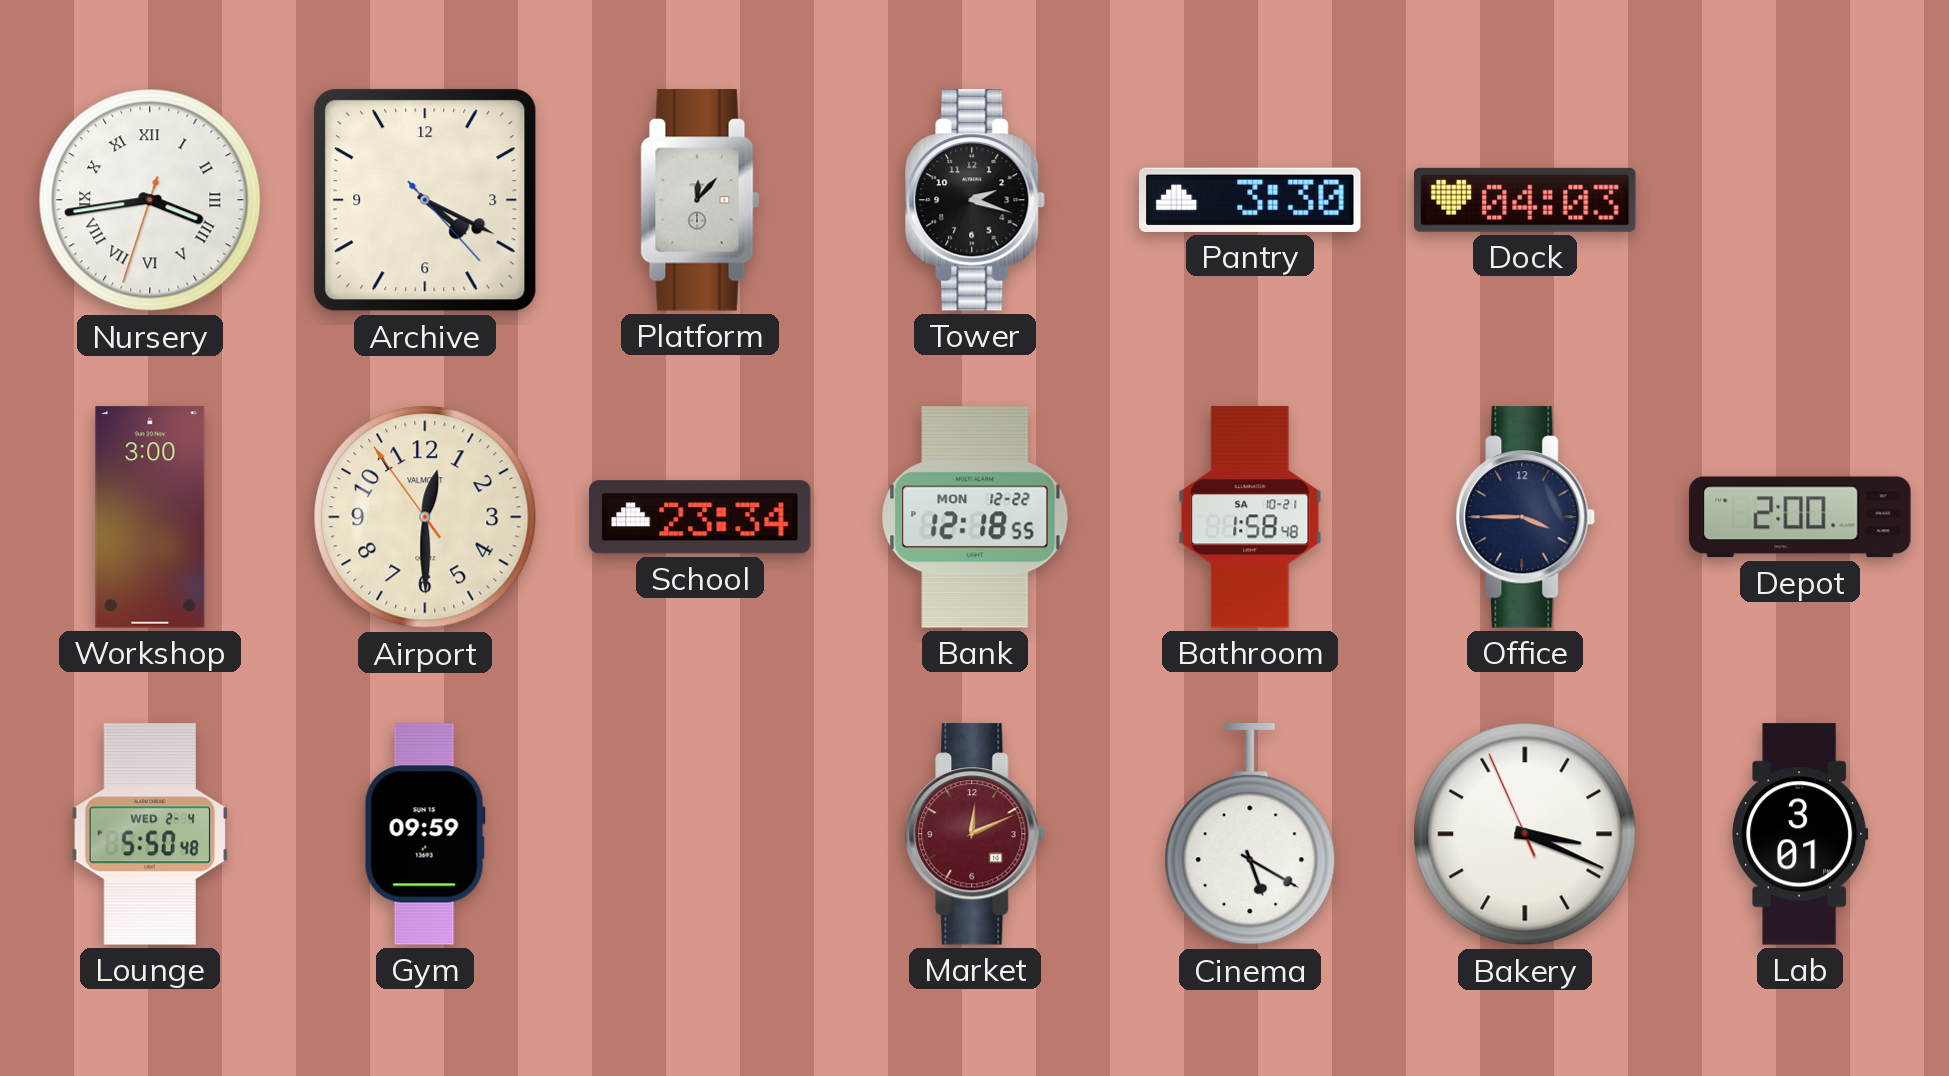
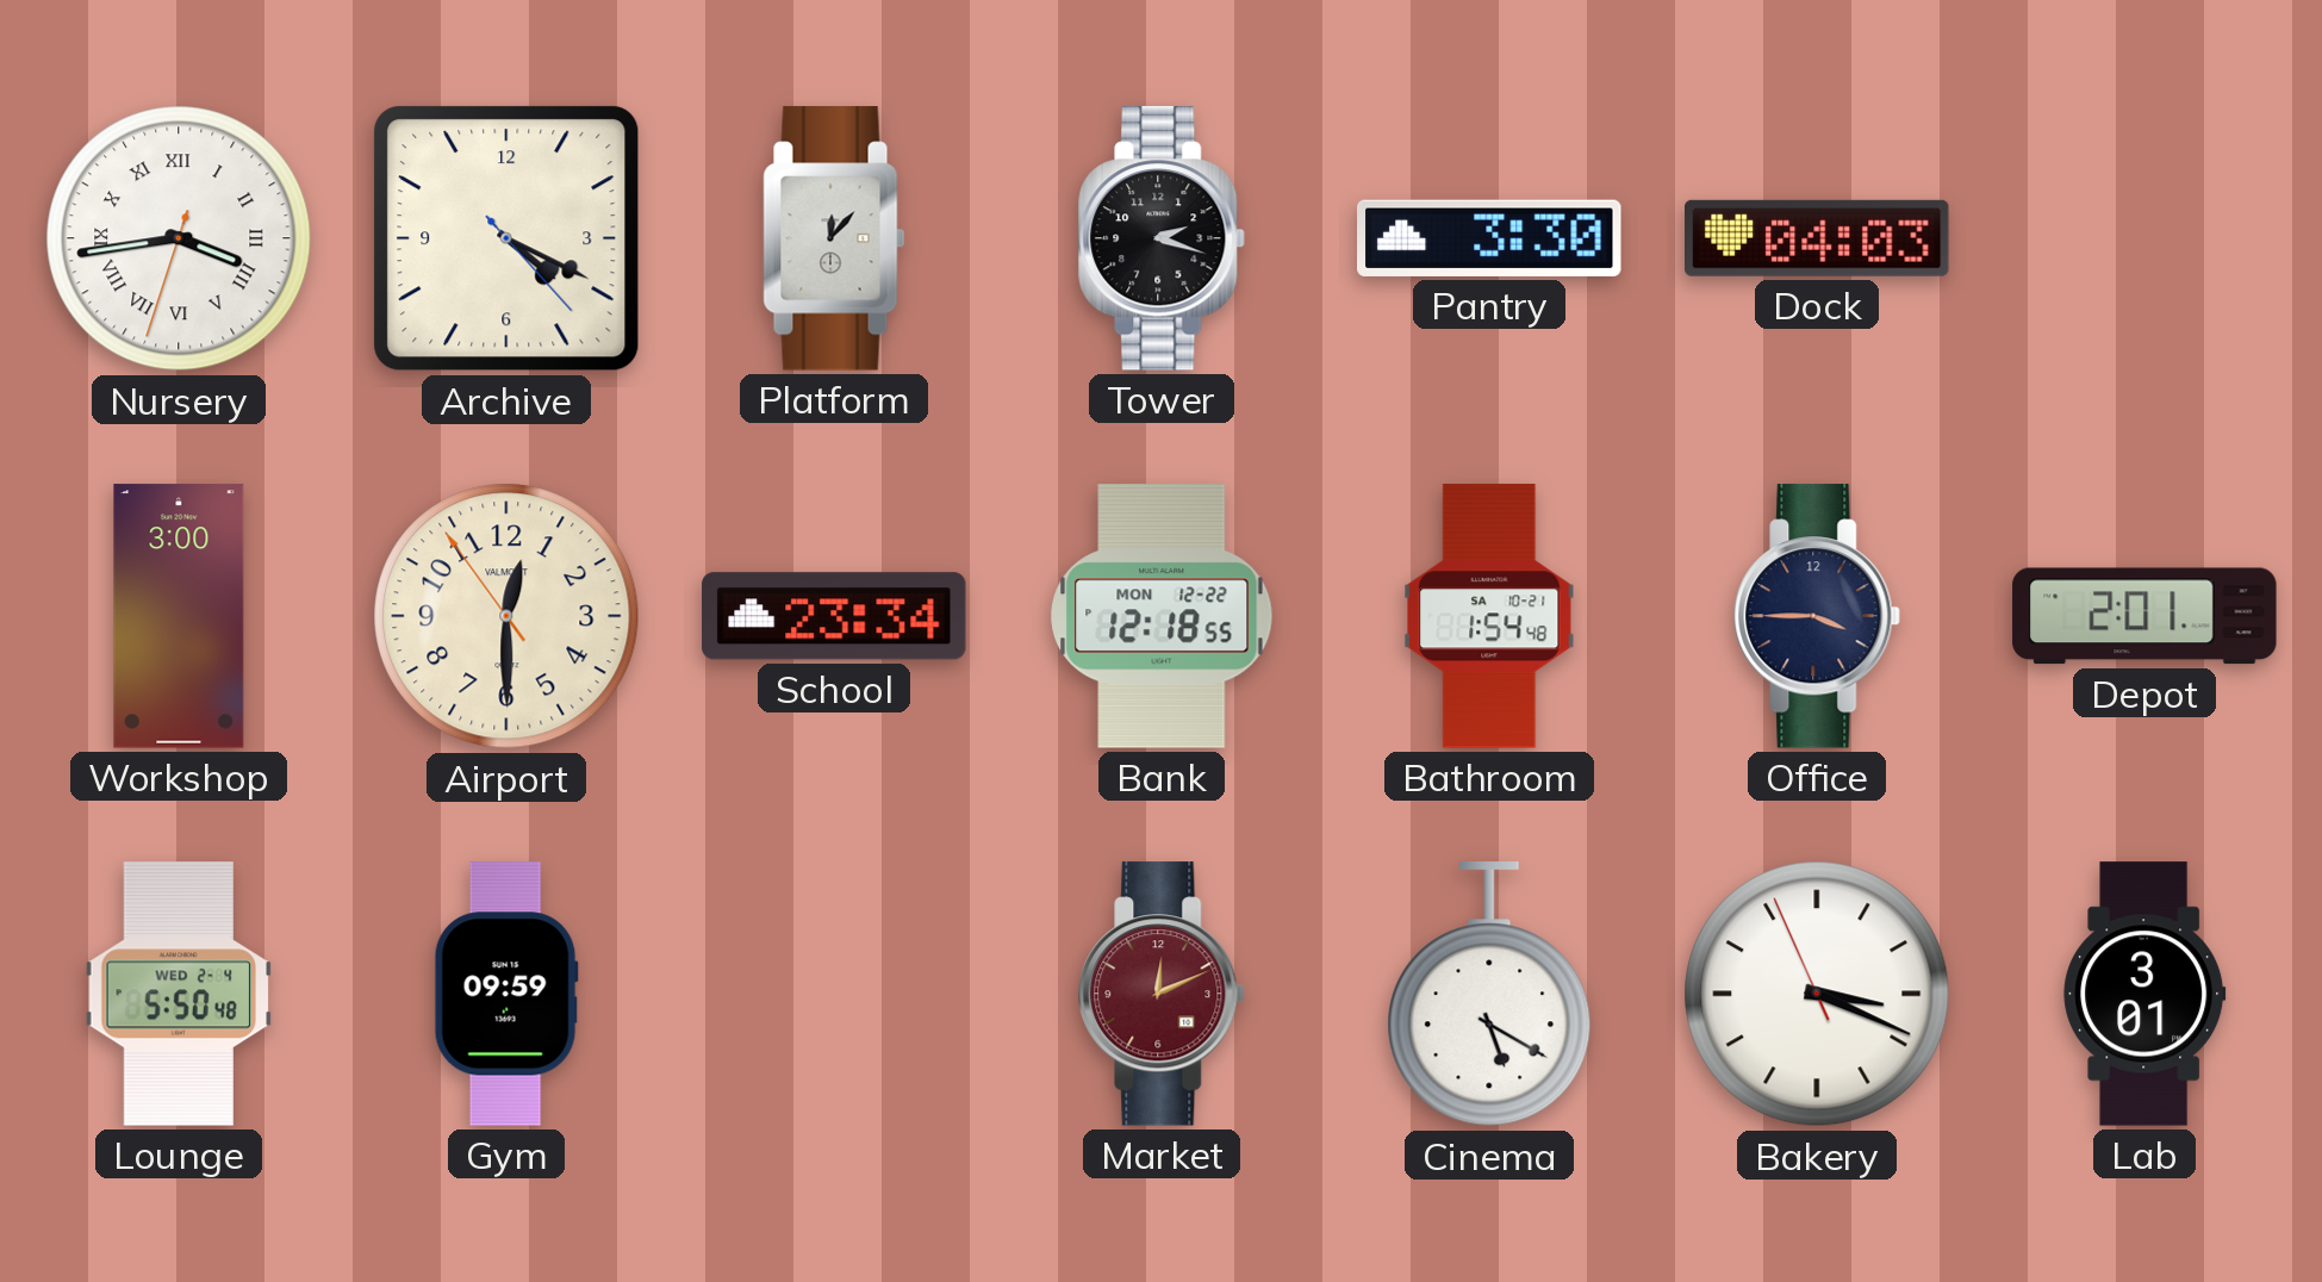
Bathroom: 1:58 -> 1:54 (1489, 616)
Depot: 2:00 -> 2:01 (2144, 616)
